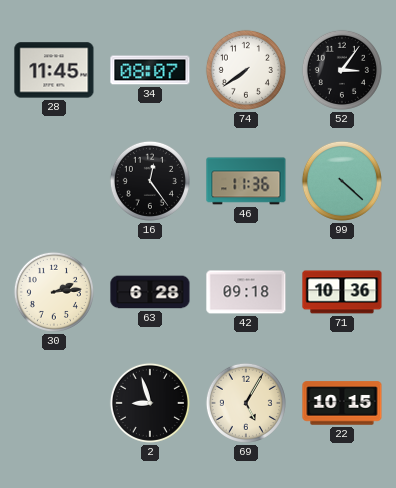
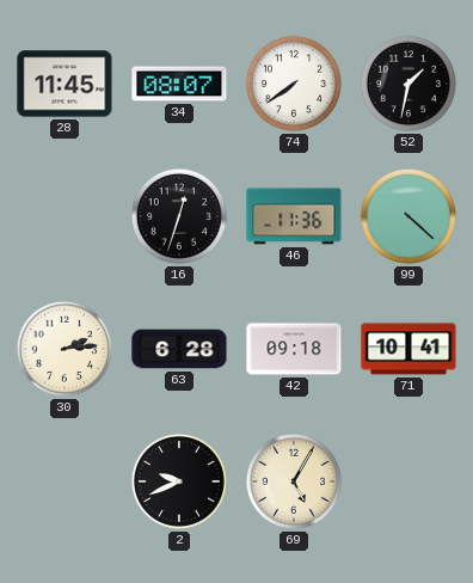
52: 3:06 -> 1:32 (408, 84)
16: 12:24 -> 12:33 (179, 216)
71: 10:36 -> 10:41 (408, 349)
2: 8:57 -> 9:41 (179, 481)
22: 10:15 -> none (342, 403)
